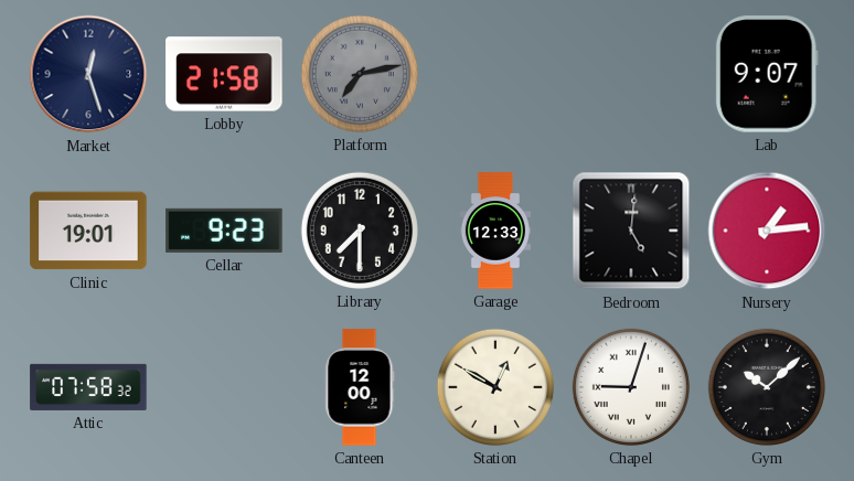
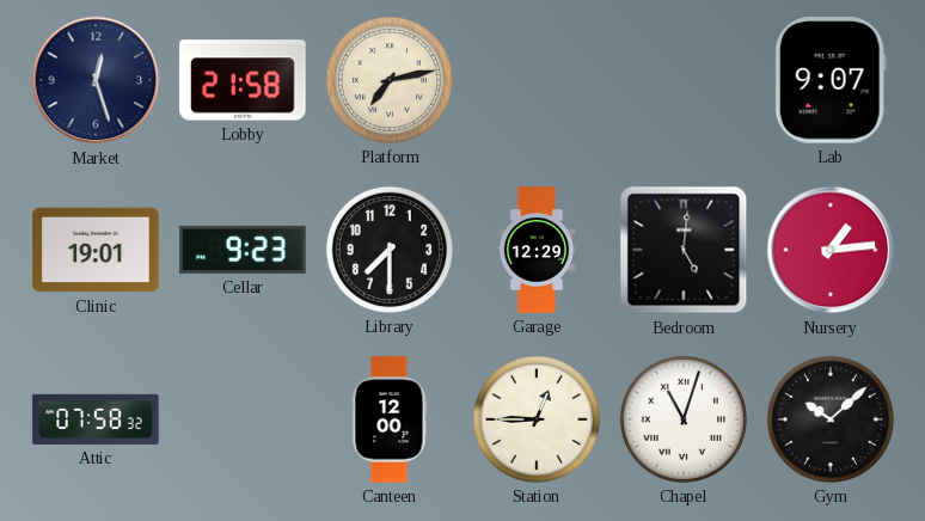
Platform dial: grey -> cream (390, 80)
Garage: 12:33 -> 12:29 (537, 250)
Station: 12:50 -> 12:45 (537, 419)
Chapel: 9:03 -> 11:03 (684, 419)
